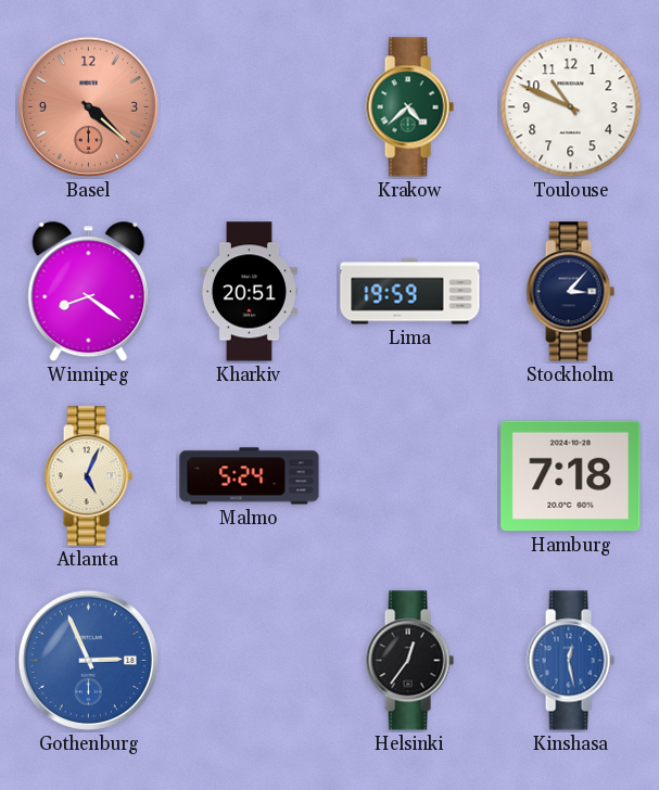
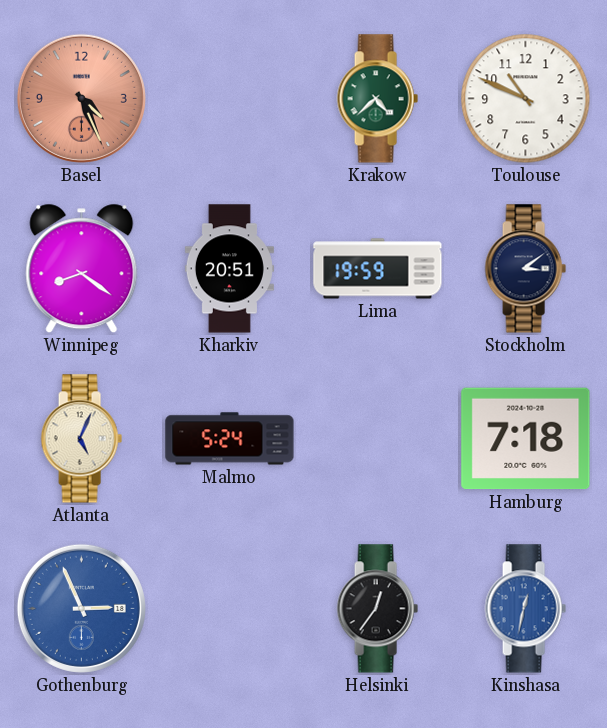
Basel: 4:22 -> 4:26 (81, 98)
Stockholm: 3:07 -> 3:09 (525, 269)
Kinshasa: 12:28 -> 12:32 (525, 609)
